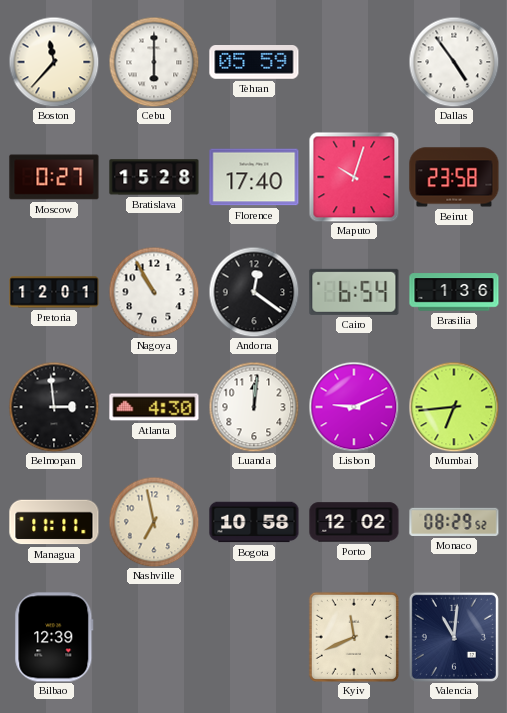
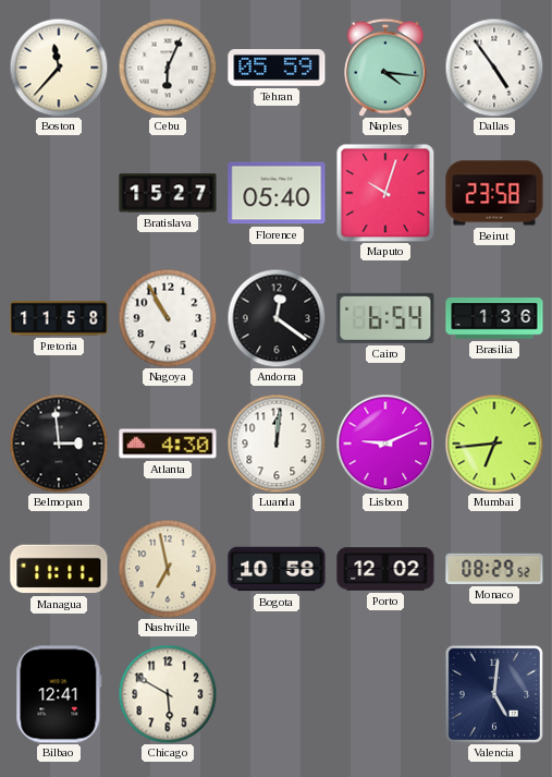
Cebu: 6:00 -> 6:04 (168, 68)
Naples: none -> 4:16 (385, 68)
Moscow: 0:27 -> none (54, 177)
Bratislava: 15:28 -> 15:27 (168, 193)
Florence: 17:40 -> 05:40 (277, 193)
Pretoria: 12:01 -> 11:58 (59, 318)
Bilbao: 12:39 -> 12:41 (59, 694)
Chicago: none -> 5:50 (168, 694)
Kyiv: 11:41 -> none (354, 637)
Valencia: 11:01 -> 5:01 (494, 694)
